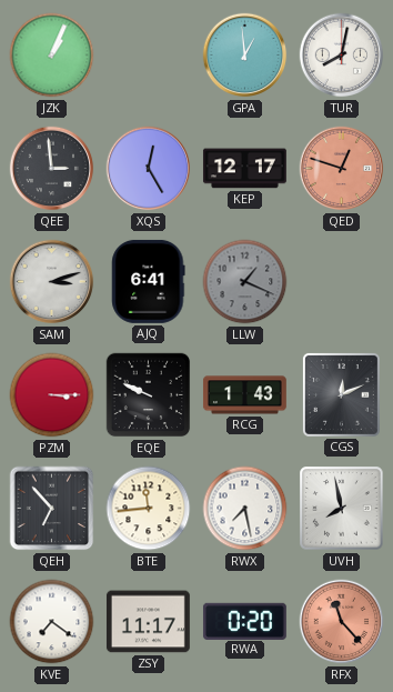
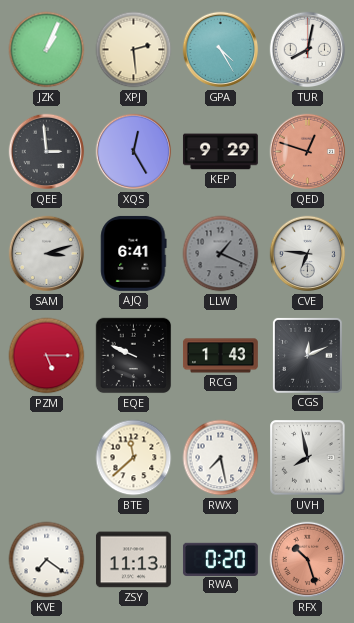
XPJ: none -> 2:29 (134, 50)
GPA: 12:59 -> 4:25 (221, 50)
KEP: 12:17 -> 9:29 (220, 152)
CVE: none -> 6:46 (308, 254)
PZM: 3:15 -> 5:15 (47, 356)
QEH: 6:53 -> none (52, 509)
BTE: 11:44 -> 11:38 (134, 458)
ZSY: 11:17 -> 11:13 (133, 560)
RFX: 11:23 -> 10:27 (308, 560)
